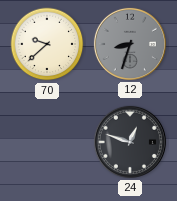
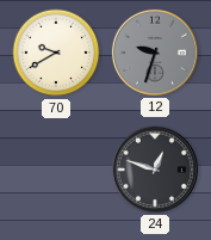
70: 9:38 -> 9:40 (56, 53)
12: 8:33 -> 9:33 (155, 53)
